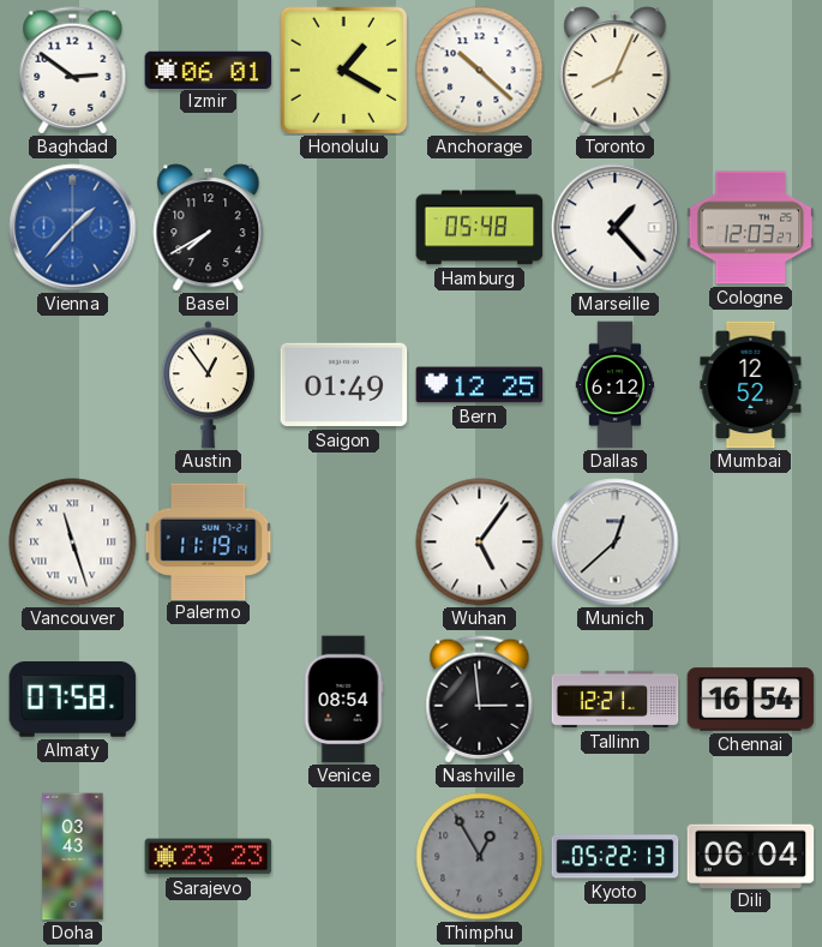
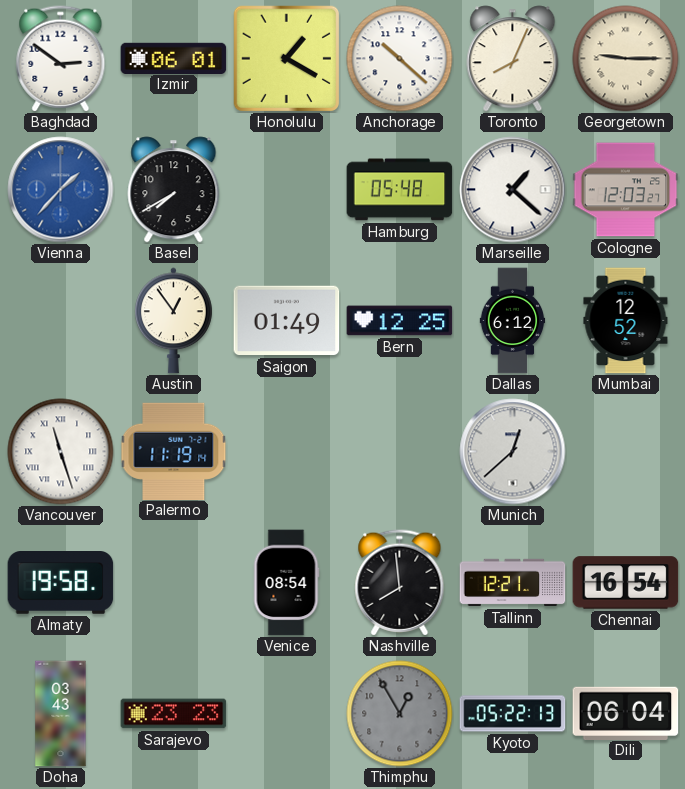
Georgetown: none -> 9:15 (626, 59)
Marseille: 1:23 -> 1:22 (513, 190)
Wuhan: 5:06 -> none (480, 543)
Almaty: 07:58 -> 19:58 (61, 583)
Nashville: 2:59 -> 7:59 (400, 583)
